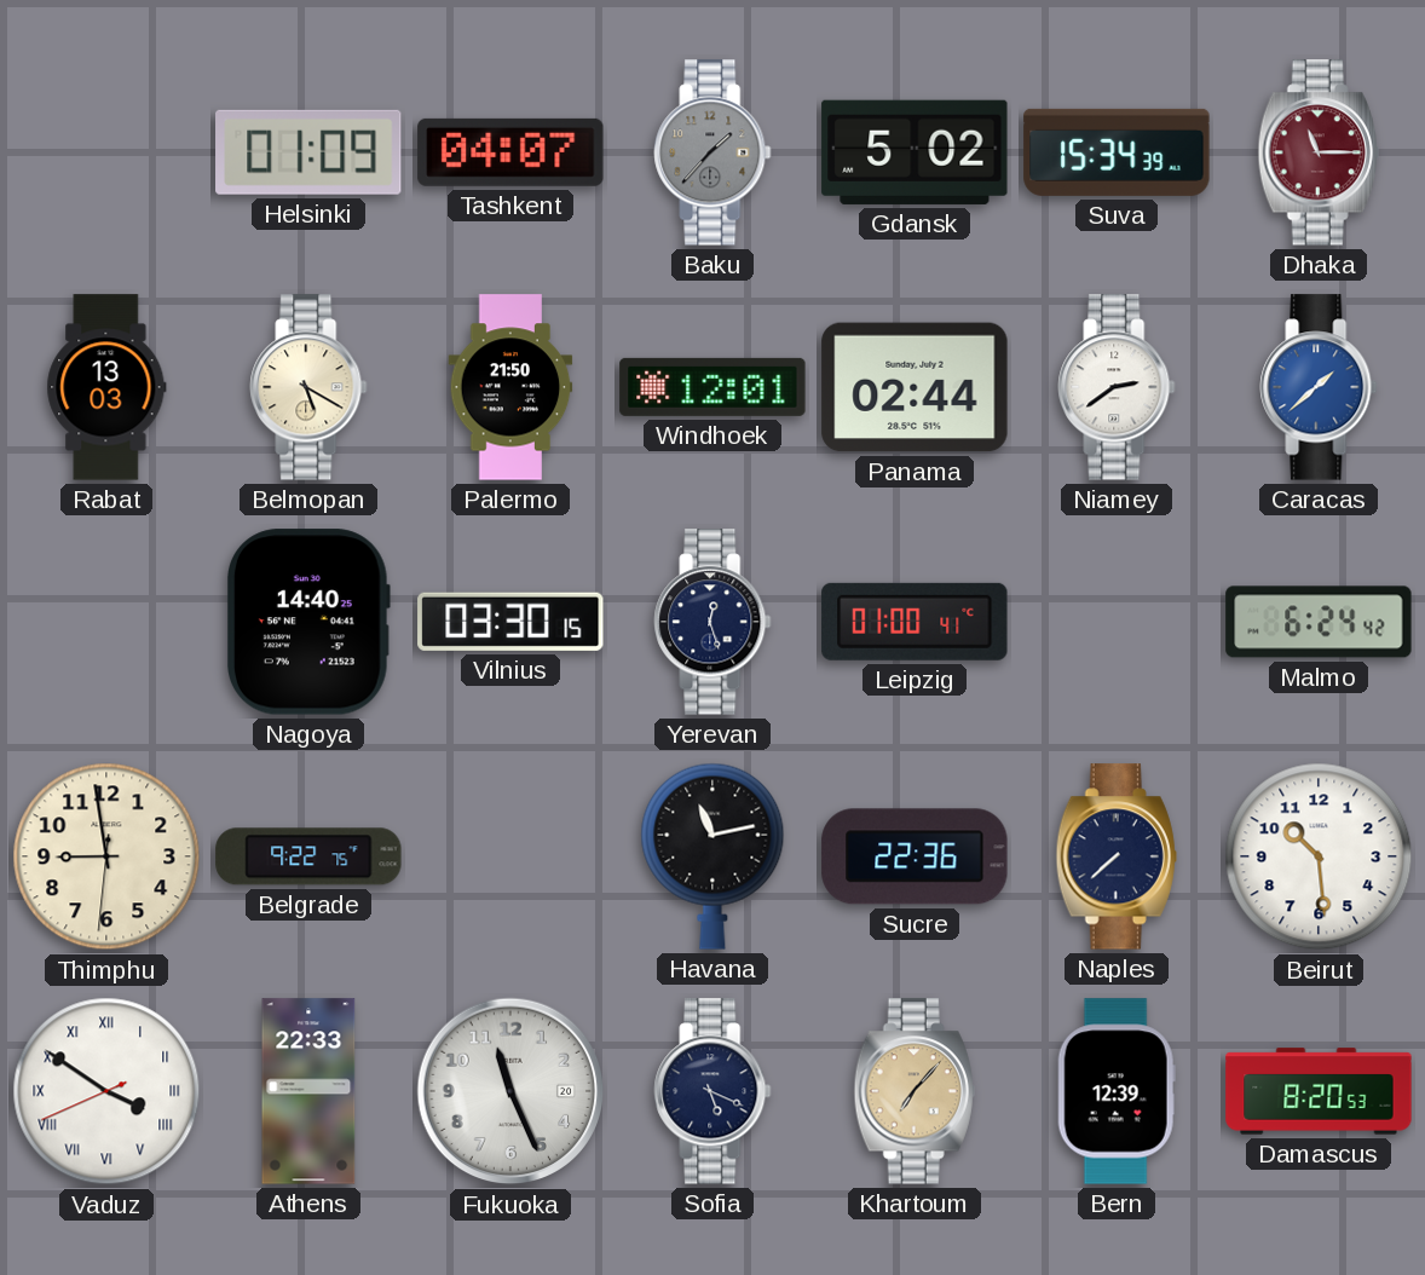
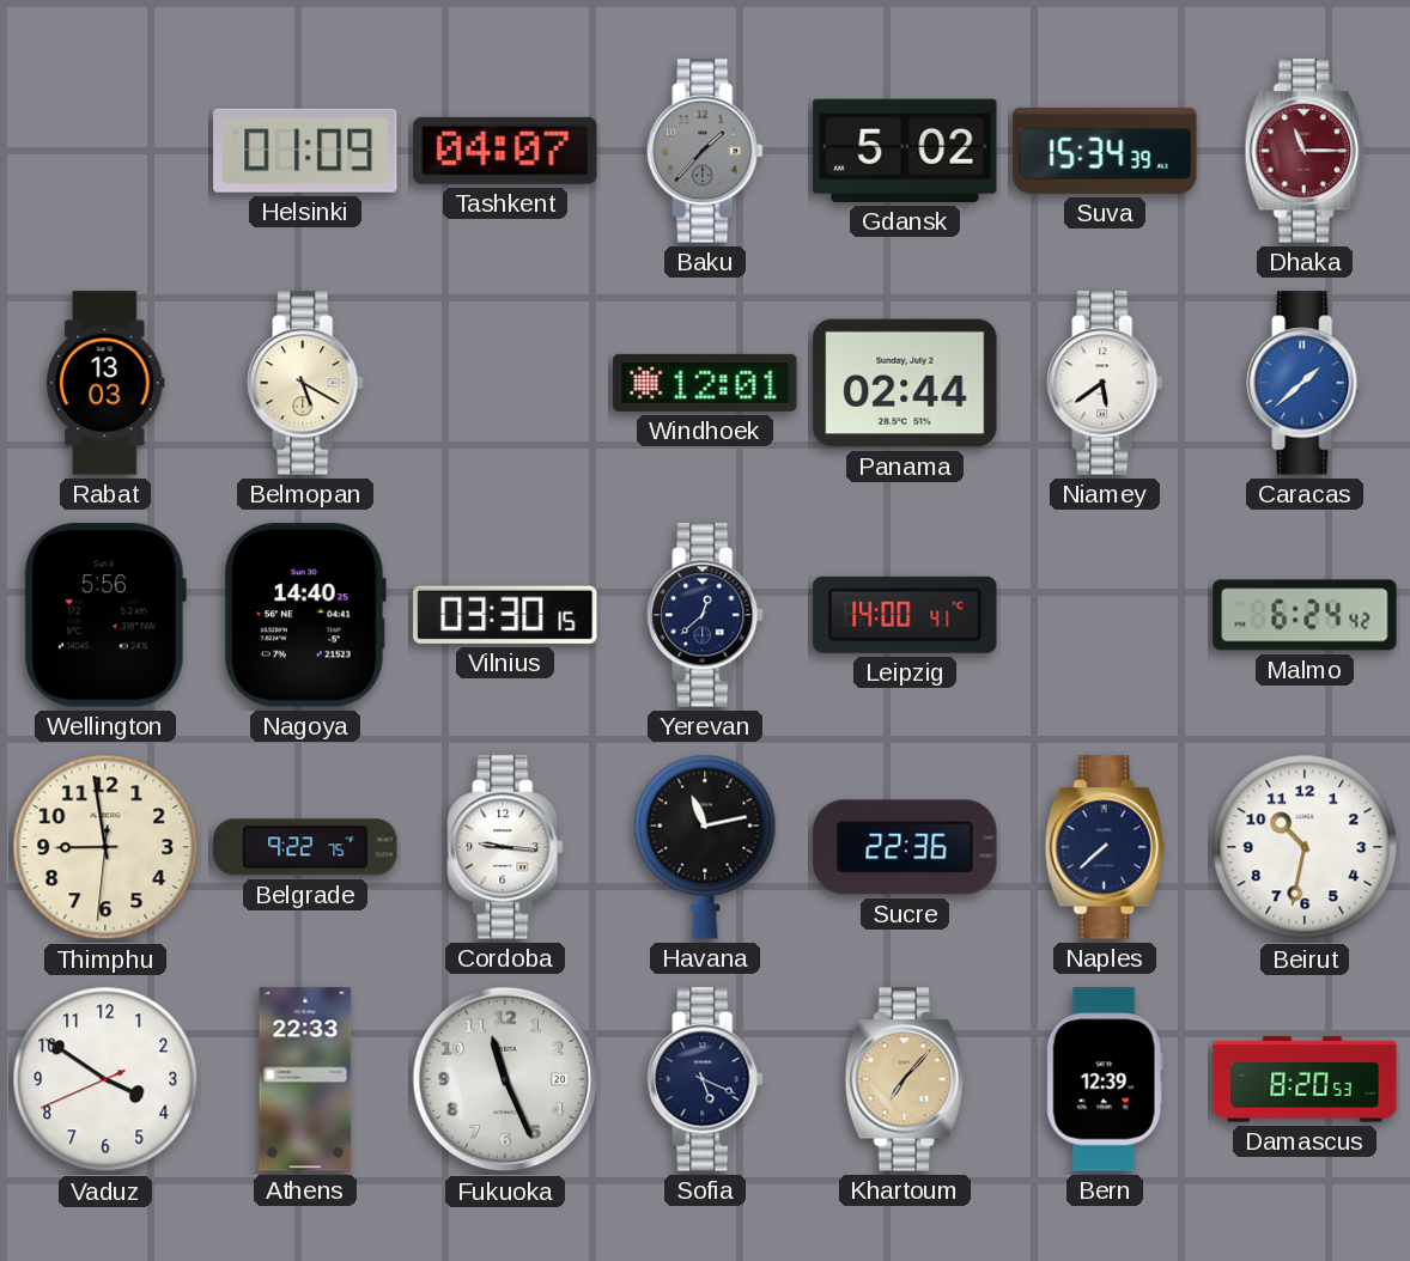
Palermo: 21:50 -> none (510, 387)
Niamey: 2:39 -> 5:39 (1105, 383)
Wellington: none -> 5:56 (105, 615)
Yerevan: 12:27 -> 12:38 (705, 615)
Leipzig: 01:00 -> 14:00 (905, 615)
Cordoba: none -> 9:16 (505, 847)
Beirut: 10:29 -> 10:32 (1305, 847)
Vaduz numerals: Roman -> Arabic (105, 1079)
